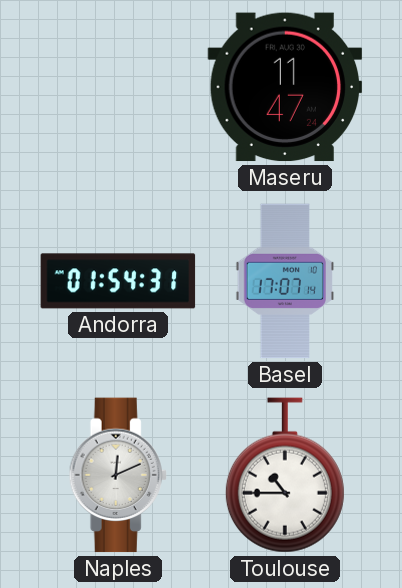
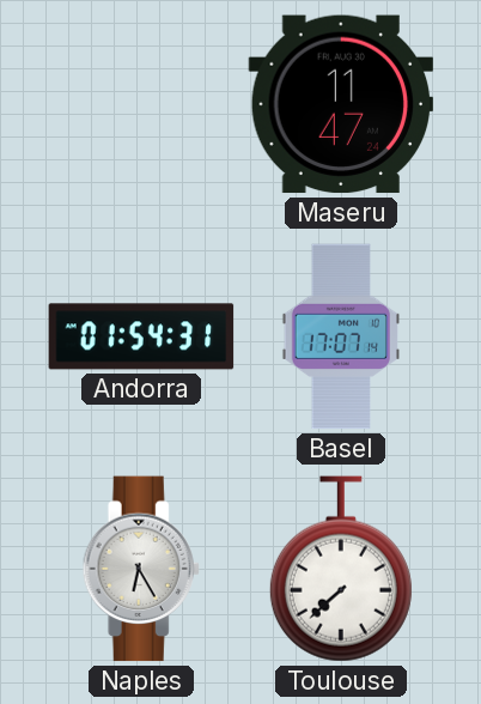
Naples: 12:11 -> 6:25 (141, 569)
Toulouse: 10:45 -> 7:38 (341, 569)
